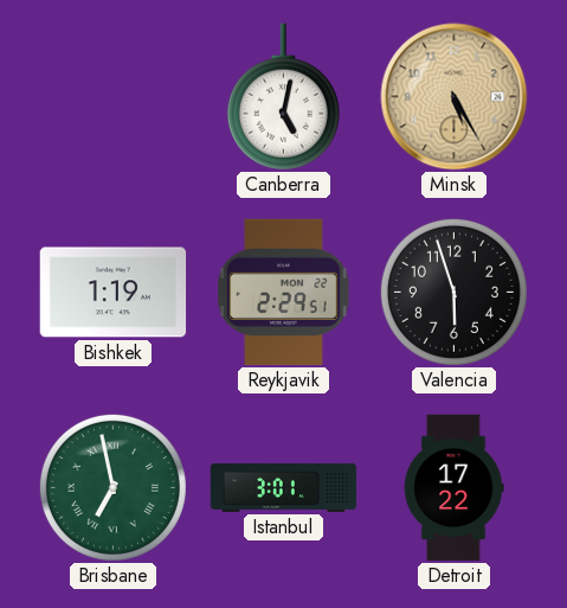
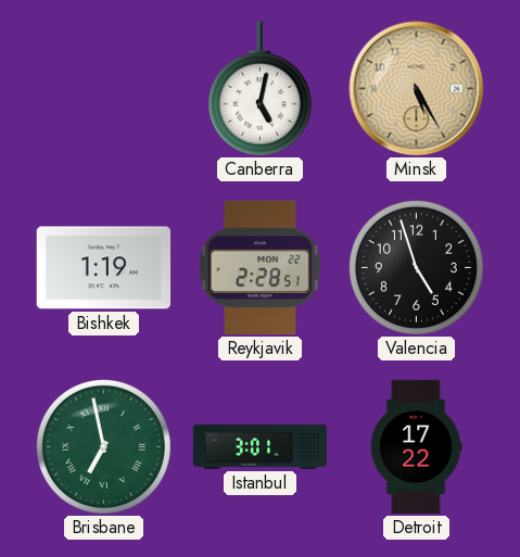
Reykjavik: 2:29 -> 2:28 (261, 268)
Valencia: 5:57 -> 4:57 (416, 267)
